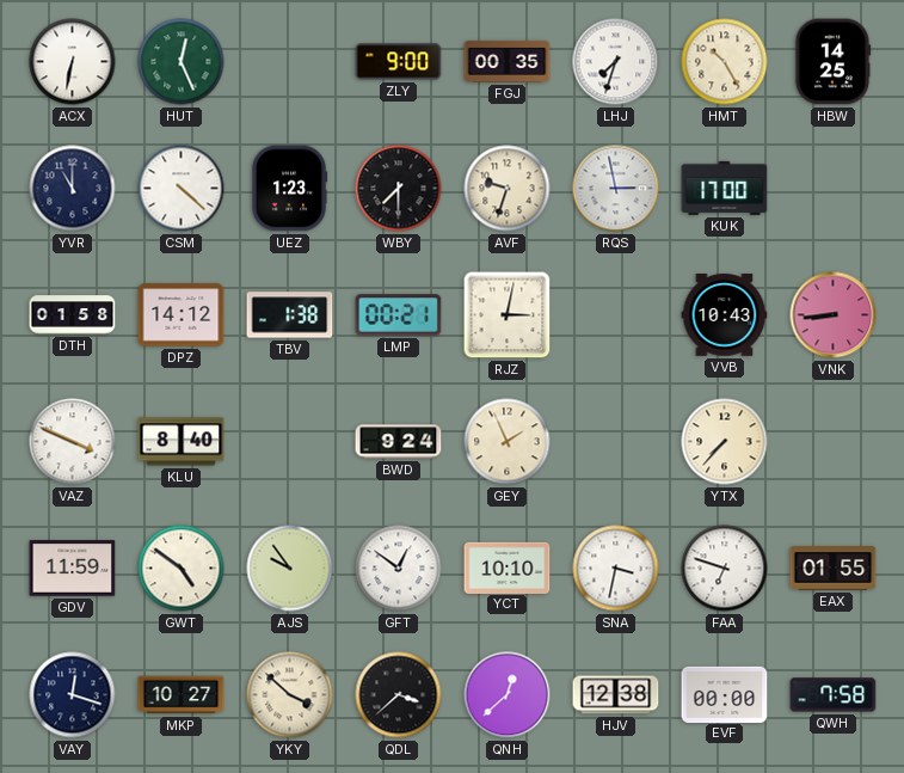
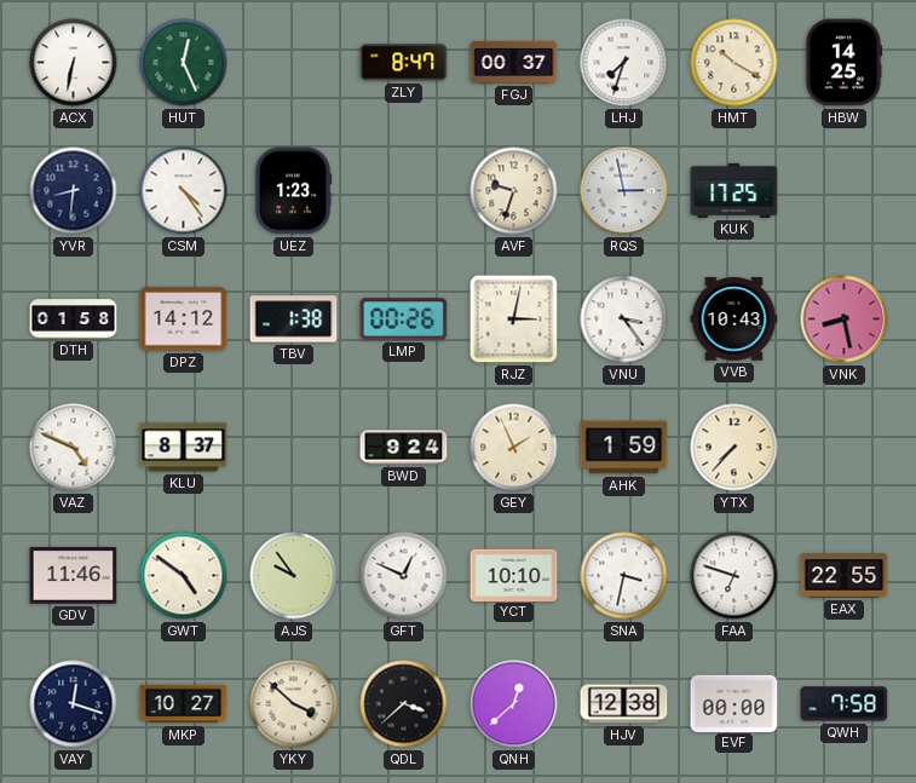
ZLY: 9:00 -> 8:47 (404, 63)
FGJ: 00:35 -> 00:37 (514, 62)
HMT: 10:25 -> 10:20 (734, 63)
YVR: 11:00 -> 8:31 (74, 191)
CSM: 4:22 -> 4:24 (184, 191)
WBY: 7:30 -> none (399, 189)
KUK: 17:00 -> 17:25 (734, 190)
LMP: 00:21 -> 00:26 (404, 319)
VNU: none -> 3:24 (624, 319)
VNK: 8:44 -> 8:28 (845, 319)
VAZ: 3:49 -> 4:49 (74, 448)
KLU: 8:40 -> 8:37 (184, 448)
AHK: none -> 1:59 (624, 448)
GDV: 11:59 -> 11:46 (74, 576)
GFT: 12:51 -> 12:49 (404, 576)
EAX: 01:55 -> 22:55 (845, 576)
